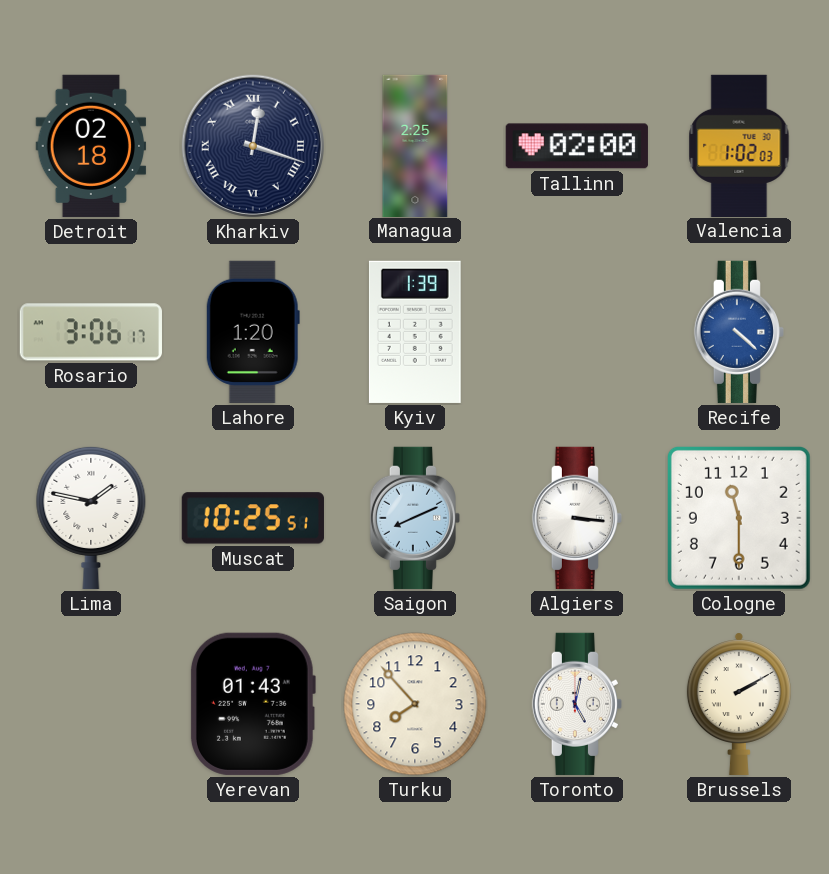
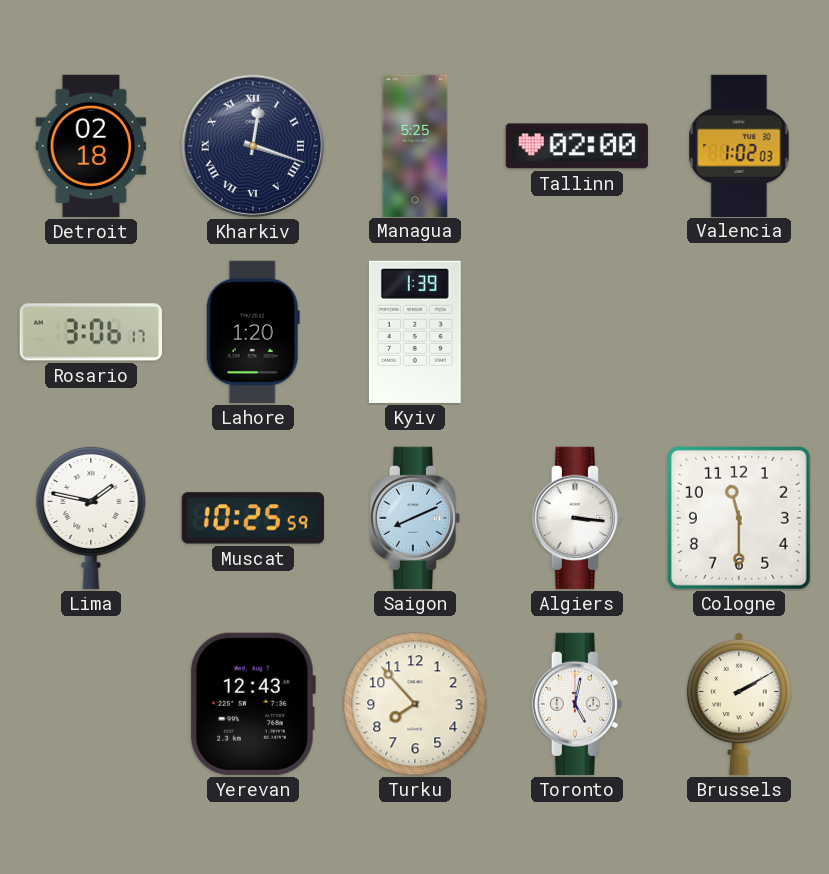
Managua: 2:25 -> 5:25 (415, 145)
Recife: 4:22 -> none (738, 332)
Muscat: 10:25:51 -> 10:25:59 (253, 518)
Yerevan: 01:43 -> 12:43 (252, 704)
